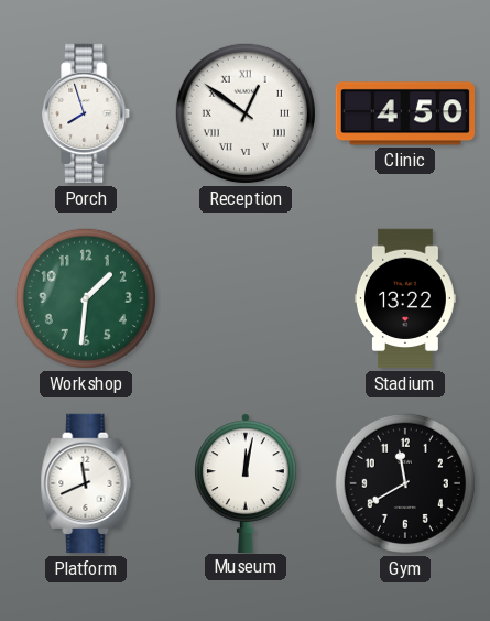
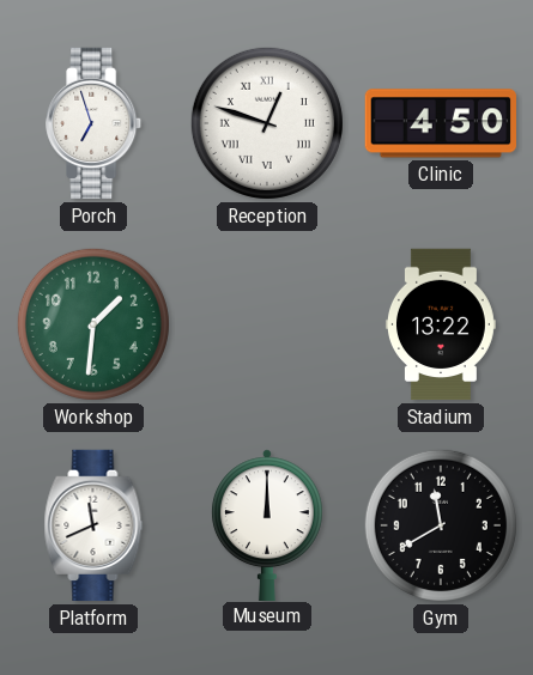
Porch: 7:57 -> 6:57 (95, 123)
Reception: 12:51 -> 12:48 (267, 123)
Museum: 12:02 -> 12:00 (267, 524)
